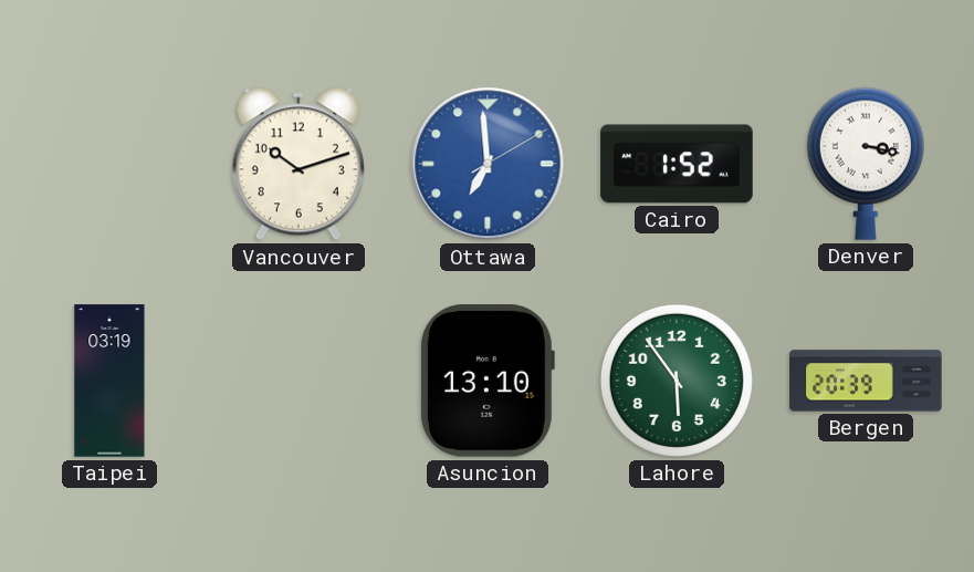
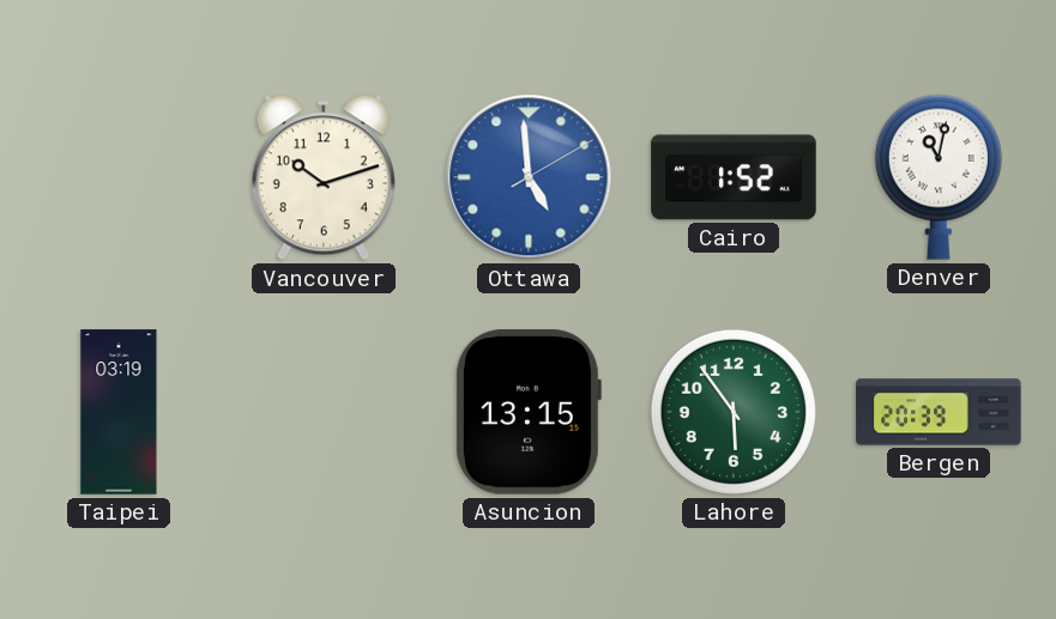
Ottawa: 6:59 -> 4:59 (529, 177)
Denver: 3:17 -> 11:02 (939, 177)
Asuncion: 13:10 -> 13:15 (527, 412)
